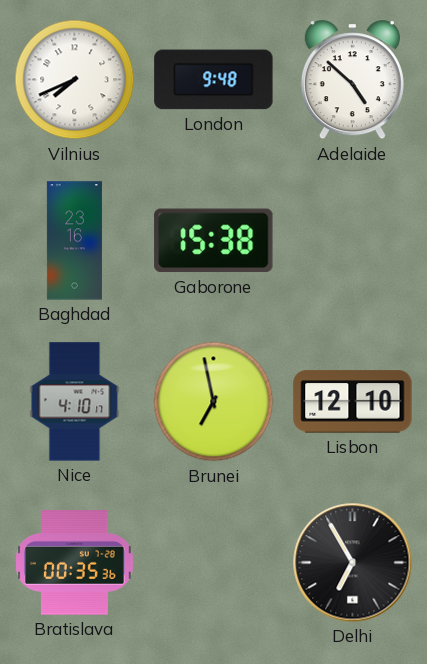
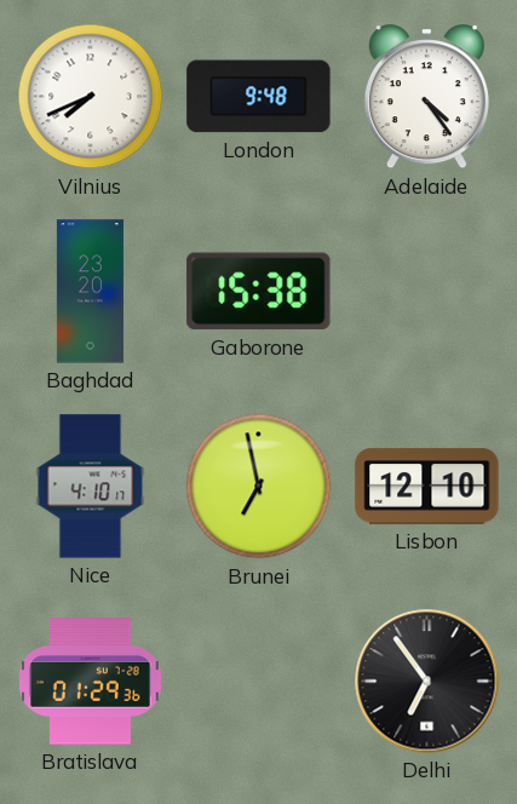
Adelaide: 4:52 -> 4:24 (426, 97)
Baghdad: 23:16 -> 23:20 (90, 292)
Bratislava: 00:35 -> 01:29 (91, 682)
Delhi: 6:55 -> 6:54 (427, 682)
